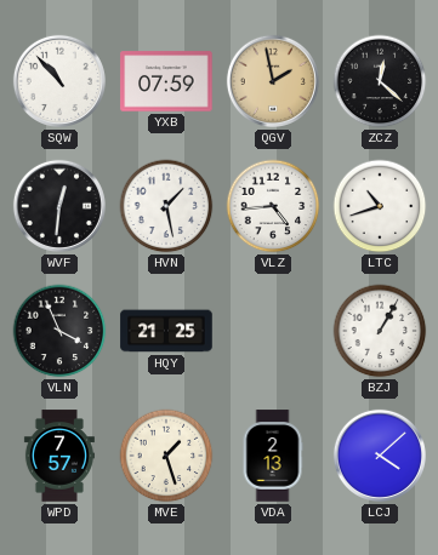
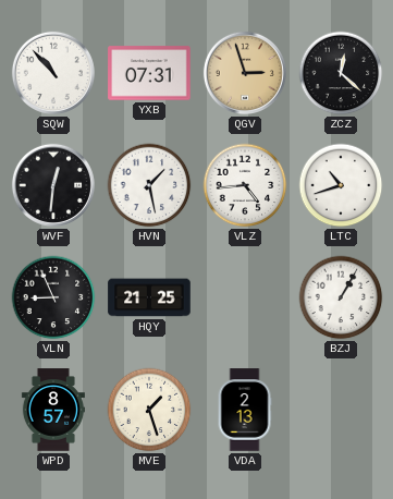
YXB: 07:59 -> 07:31 (149, 73)
QGV: 1:58 -> 2:57 (245, 73)
VLN: 3:56 -> 8:56 (53, 297)
WPD: 7:57 -> 8:57 (53, 410)
LCJ: 4:08 -> none (380, 456)
